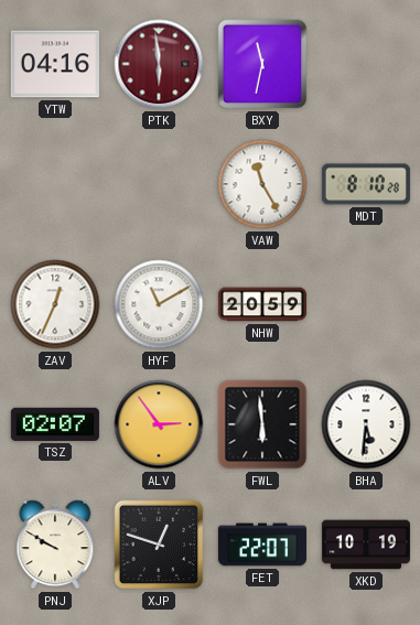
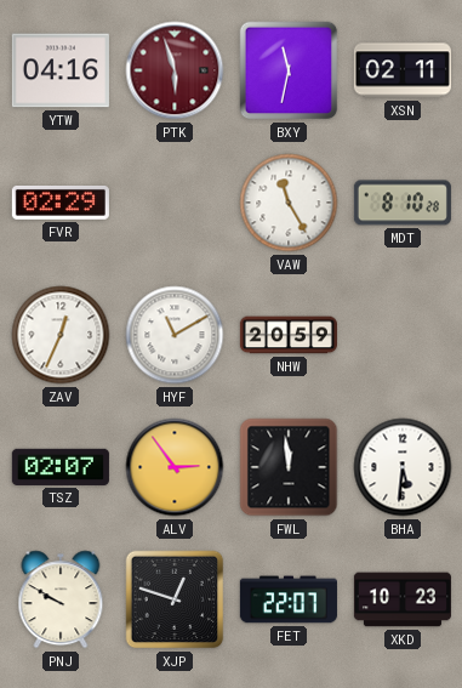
PTK: 5:59 -> 5:57 (175, 70)
XSN: none -> 02:11 (403, 70)
FVR: none -> 02:29 (61, 203)
FWL: 5:59 -> 11:59 (289, 467)
XKD: 10:19 -> 10:23 (403, 599)
